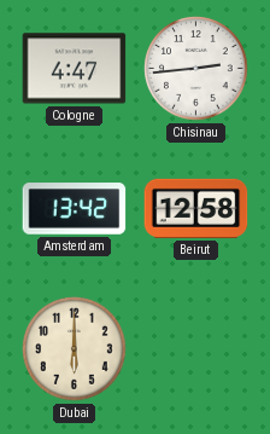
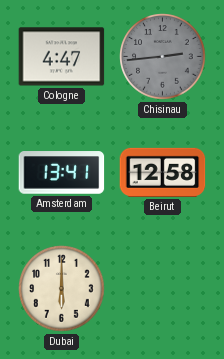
Chisinau dial: white -> grey (163, 57)
Amsterdam: 13:42 -> 13:41 (62, 173)
